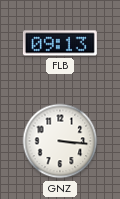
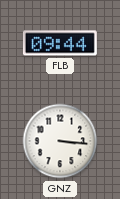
FLB: 09:13 -> 09:44 (60, 43)
